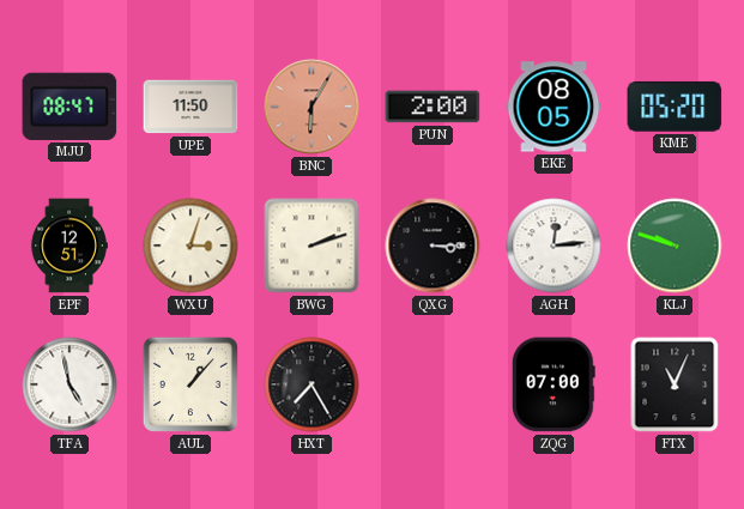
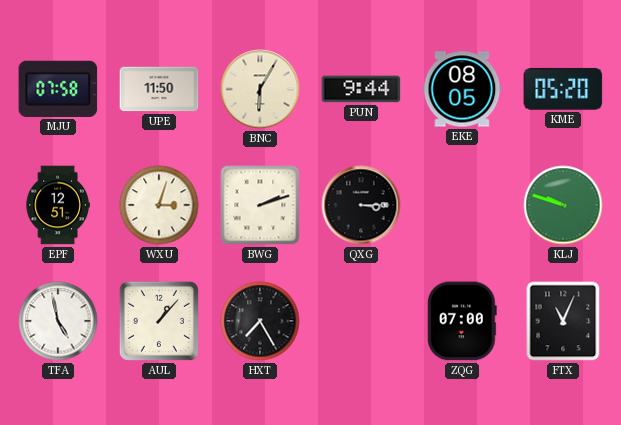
MJU: 08:47 -> 07:58 (58, 89)
BNC dial: salmon -> cream (260, 89)
PUN: 2:00 -> 9:44 (361, 89)
AGH: 12:14 -> none (554, 246)
